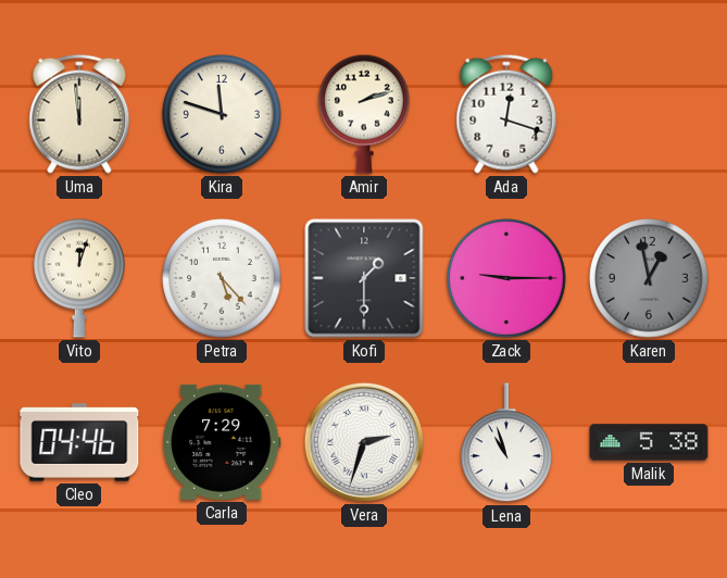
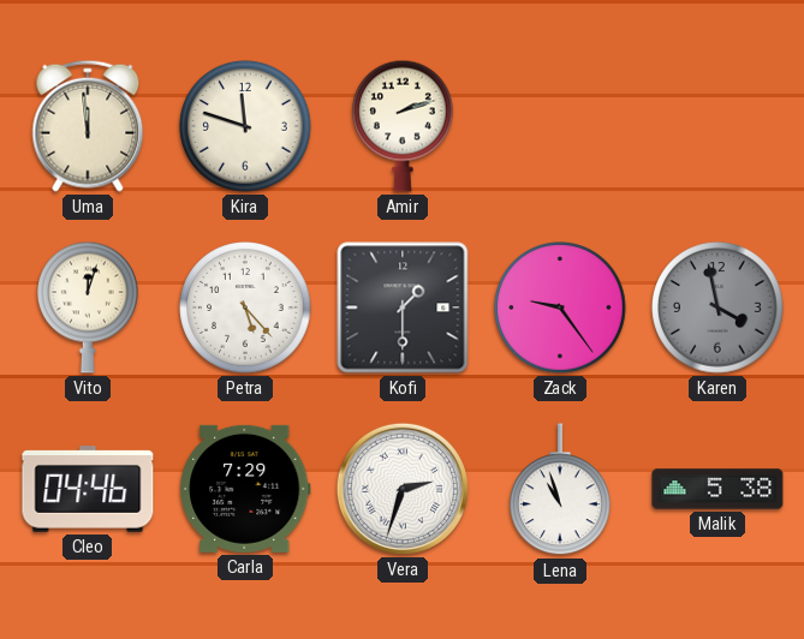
Ada: 12:18 -> none (506, 114)
Zack: 9:15 -> 9:24 (560, 307)
Karen: 12:58 -> 3:58 (717, 307)
